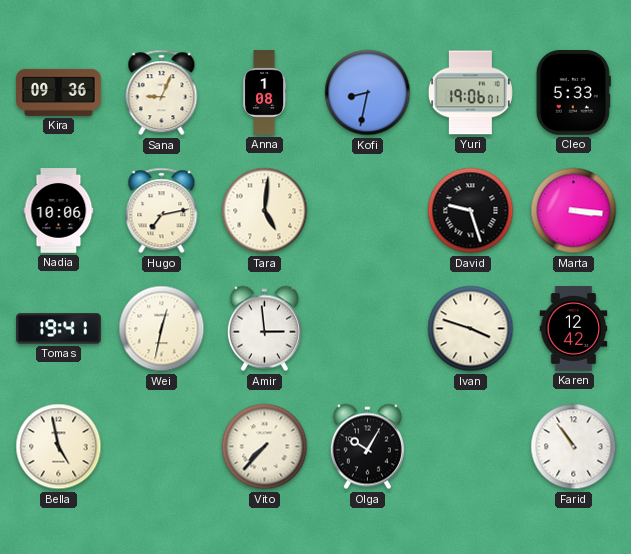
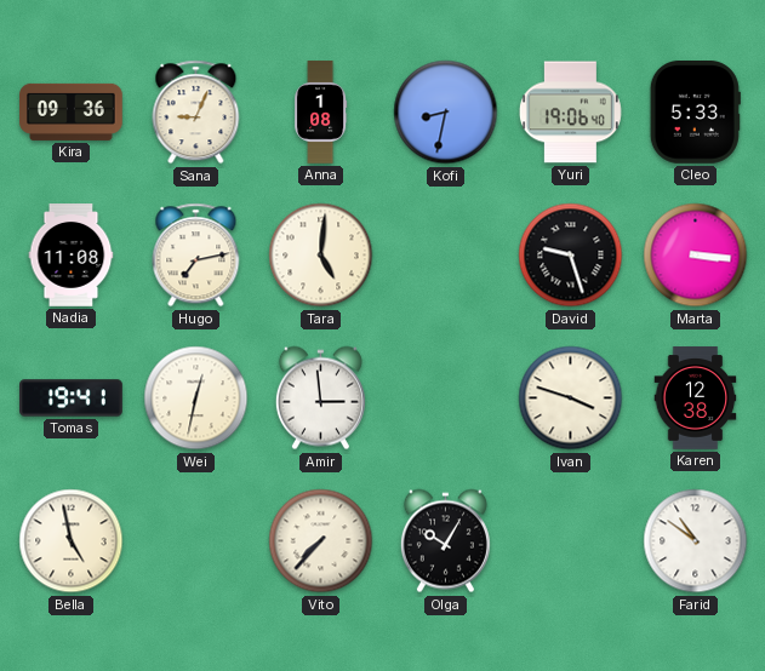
Yuri: 19:06:01 -> 19:06:40 (570, 113)
Nadia: 10:06 -> 11:08 (72, 256)
Karen: 12:42 -> 12:38 (696, 398)
Farid: 10:54 -> 10:51 (696, 541)
